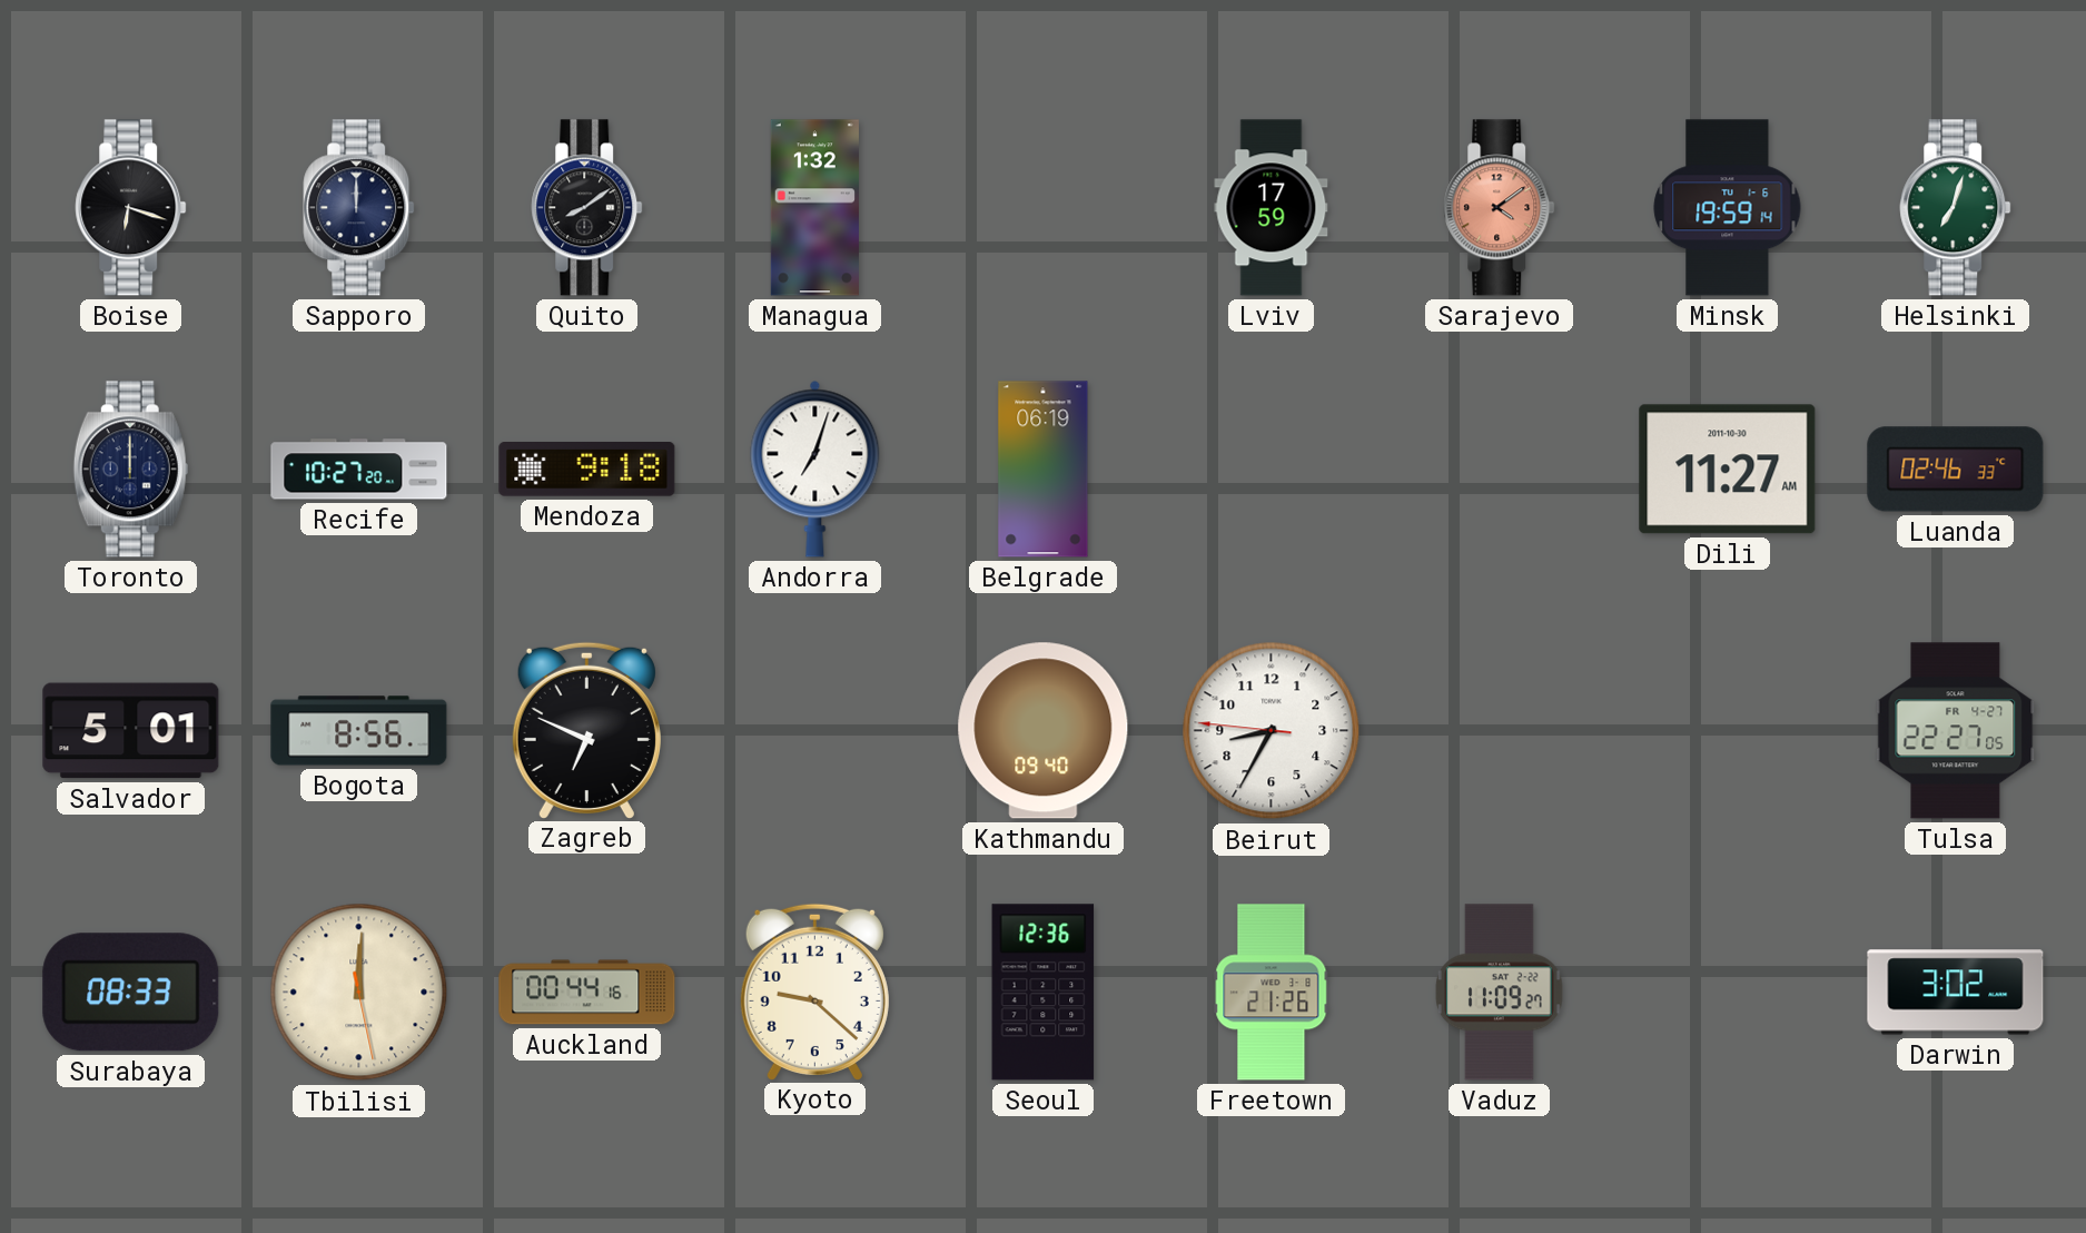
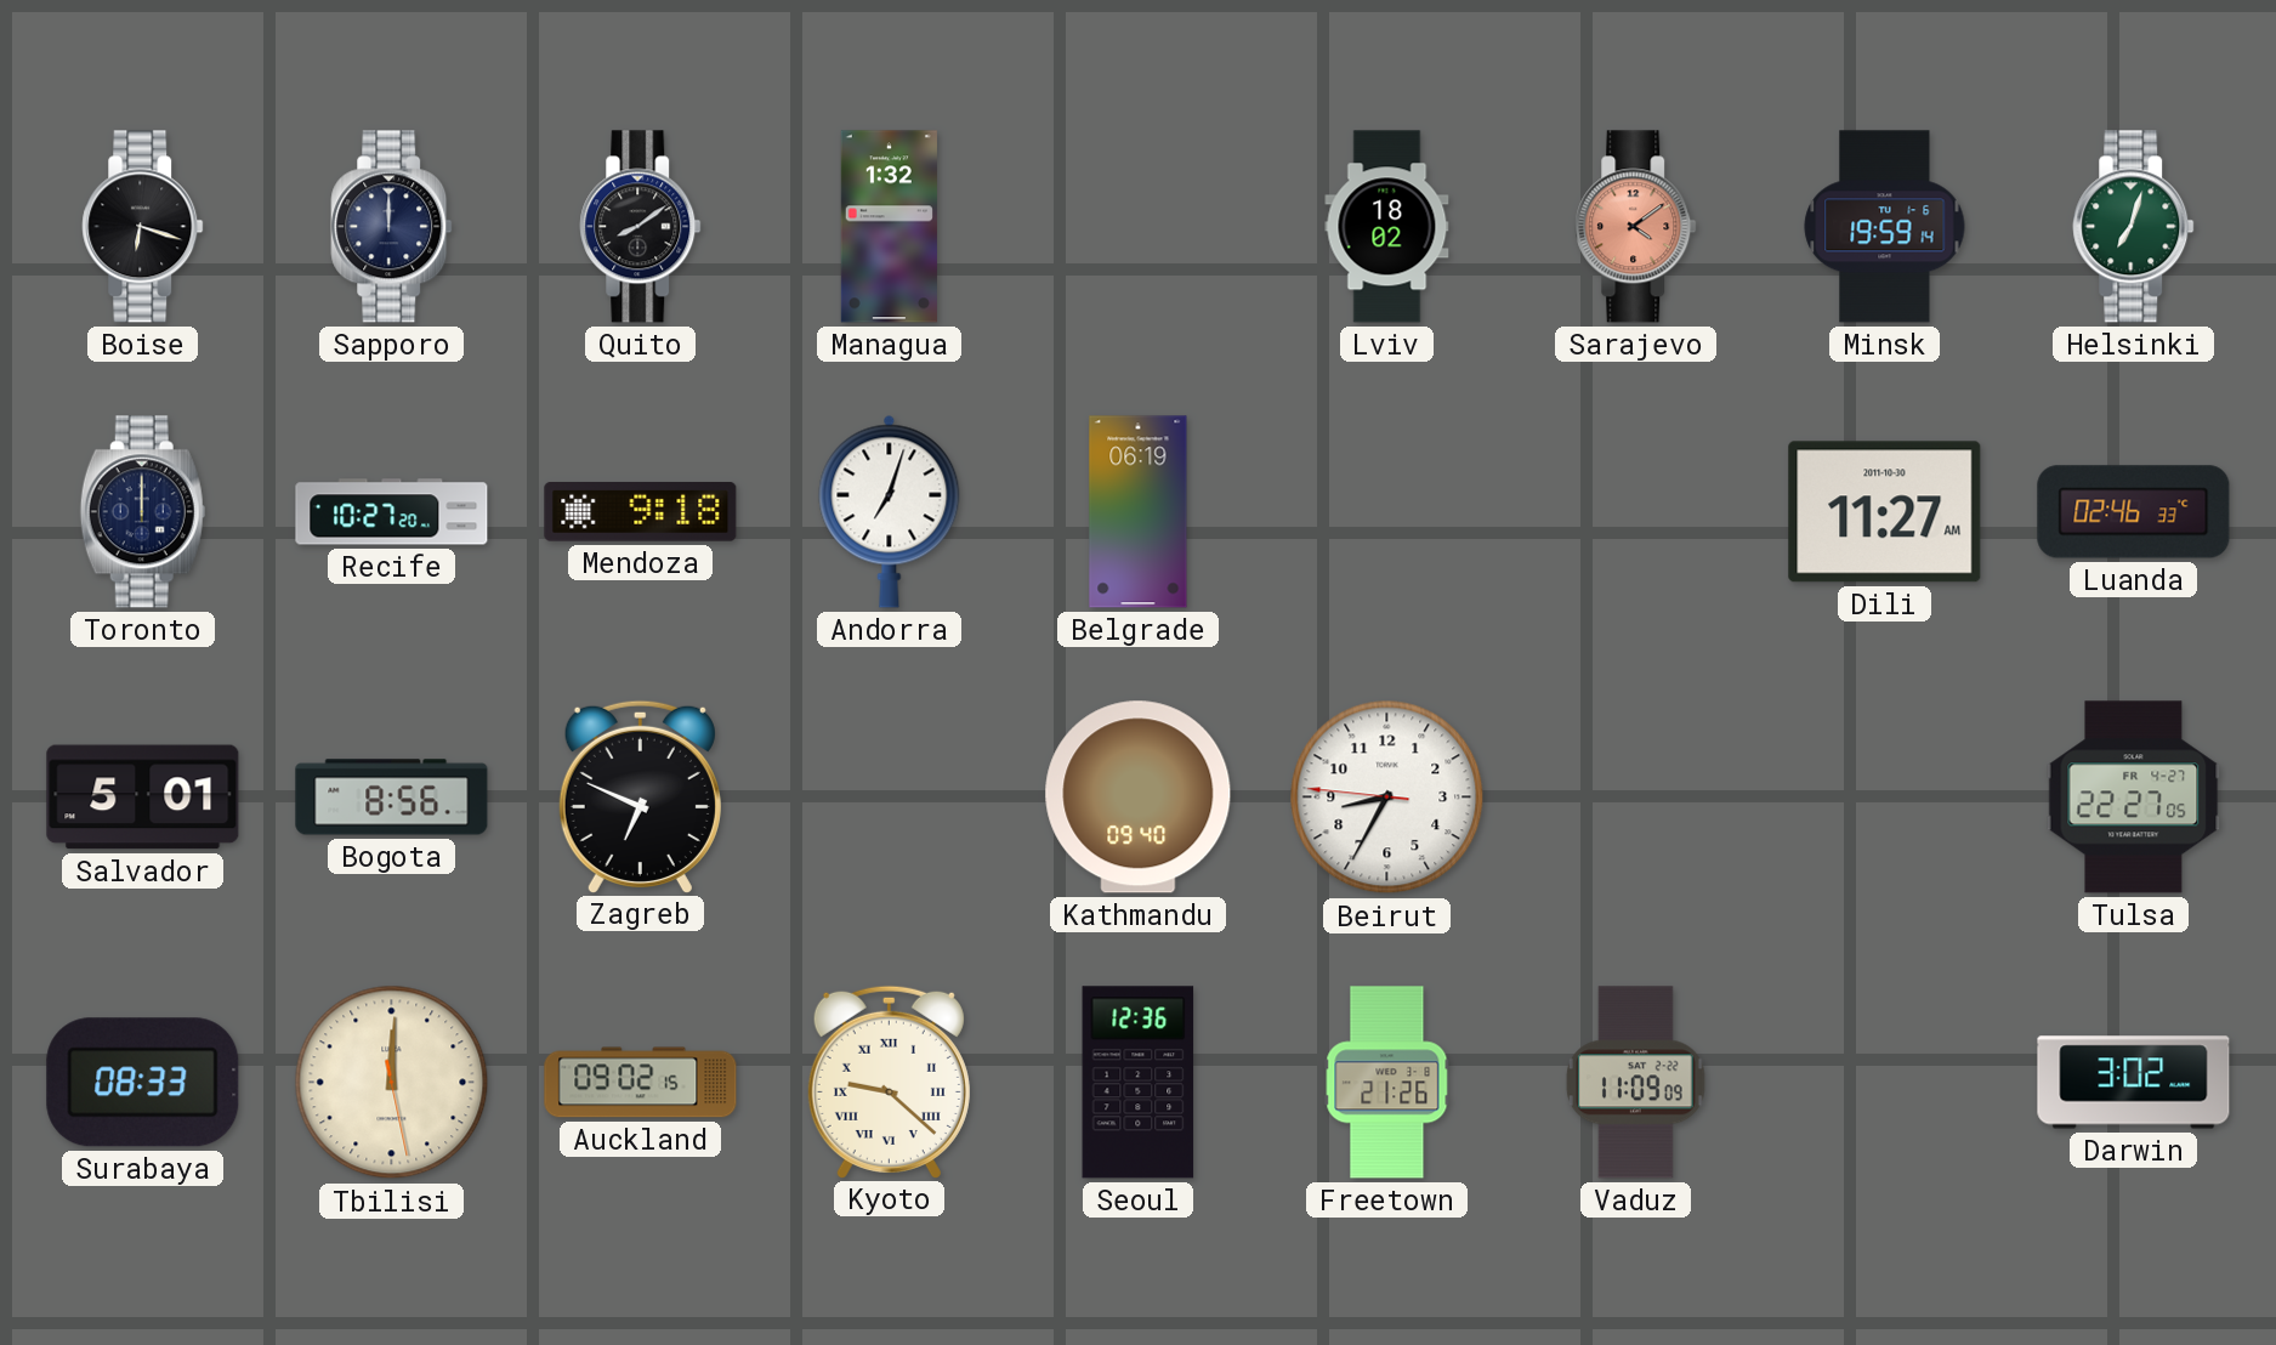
Lviv: 17:59 -> 18:02 (1387, 227)
Auckland: 00:44 -> 09:02 (641, 1083)
Kyoto numerals: Arabic -> Roman (889, 1082)
Vaduz: 11:09:27 -> 11:09:09 (1636, 1083)
